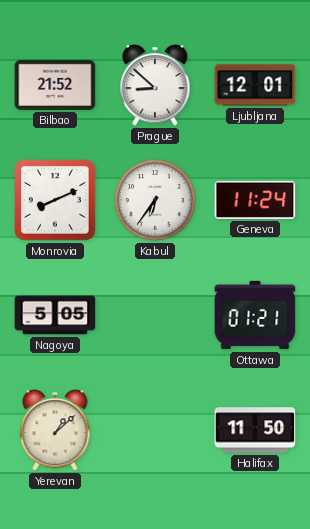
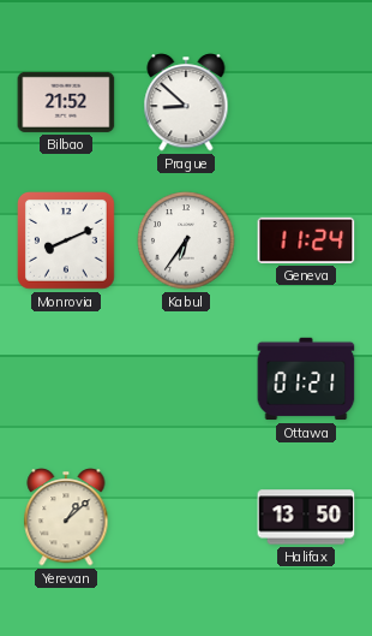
Ljubljana: 12:01 -> none (255, 85)
Nagoya: 5:05 -> none (55, 315)
Halifax: 11:50 -> 13:50 (306, 517)
